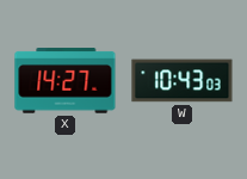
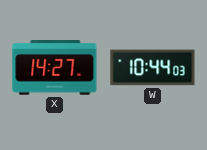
W: 10:43 -> 10:44 (153, 68)
